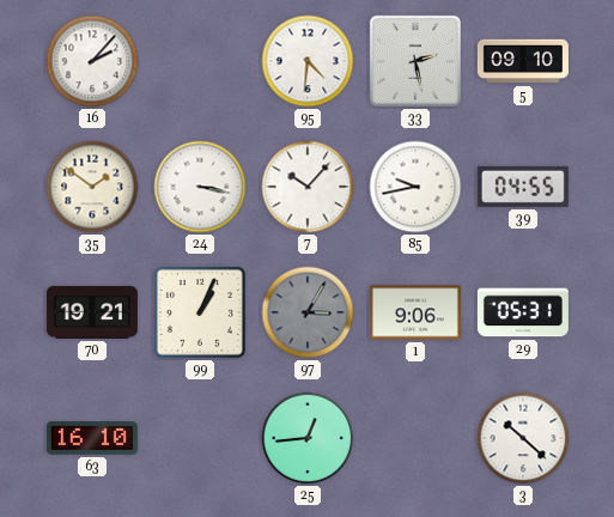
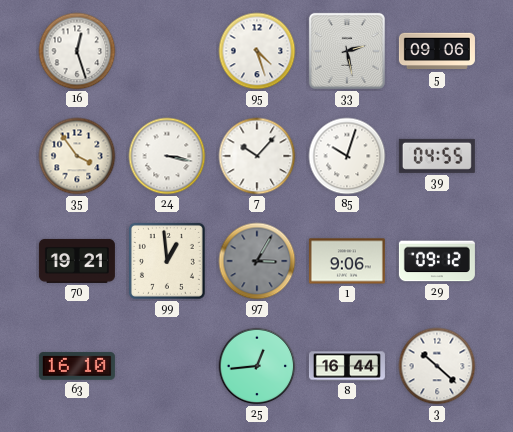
16: 2:07 -> 12:27 (77, 51)
95: 4:31 -> 4:27 (257, 51)
5: 09:10 -> 09:06 (437, 51)
35: 1:51 -> 3:54 (77, 156)
85: 9:43 -> 10:03 (347, 156)
99: 1:04 -> 12:59 (167, 261)
29: 05:31 -> 09:12 (437, 261)
8: none -> 16:44 (347, 366)
